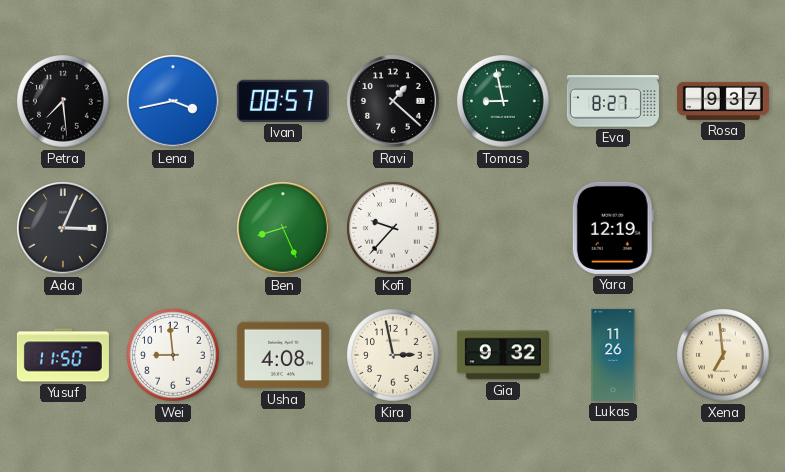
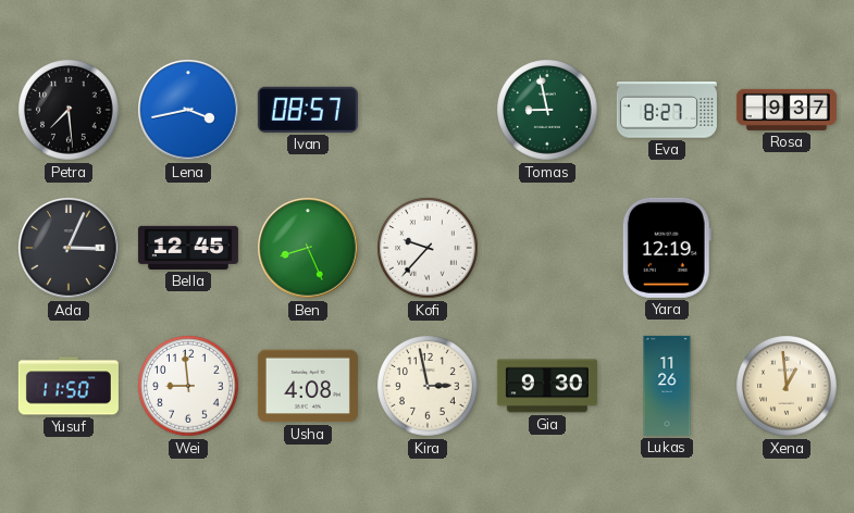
Ravi: 1:22 -> none (394, 102)
Bella: none -> 12:45 (188, 248)
Gia: 9:32 -> 9:30 (547, 386)
Xena: 6:59 -> 12:59 (787, 386)
